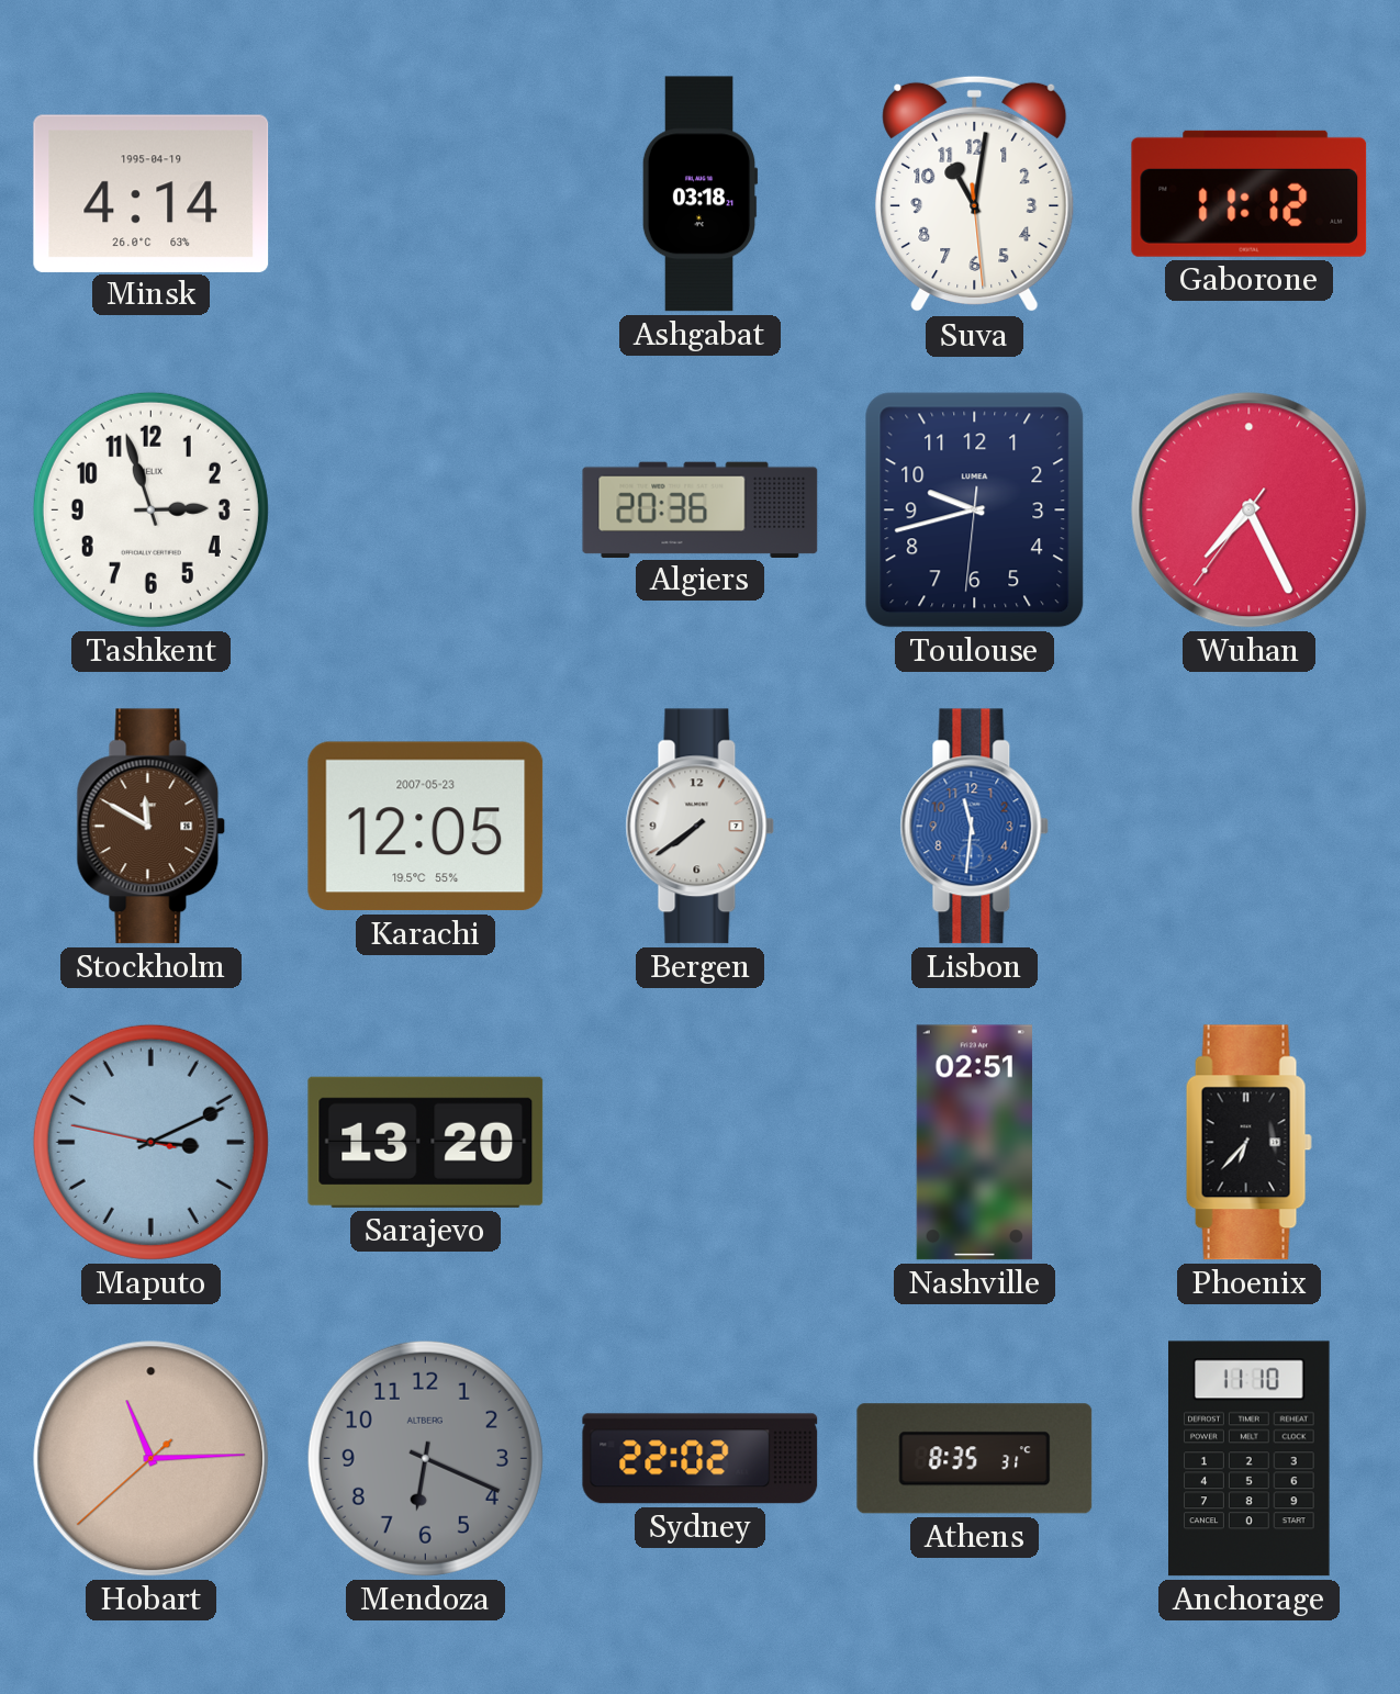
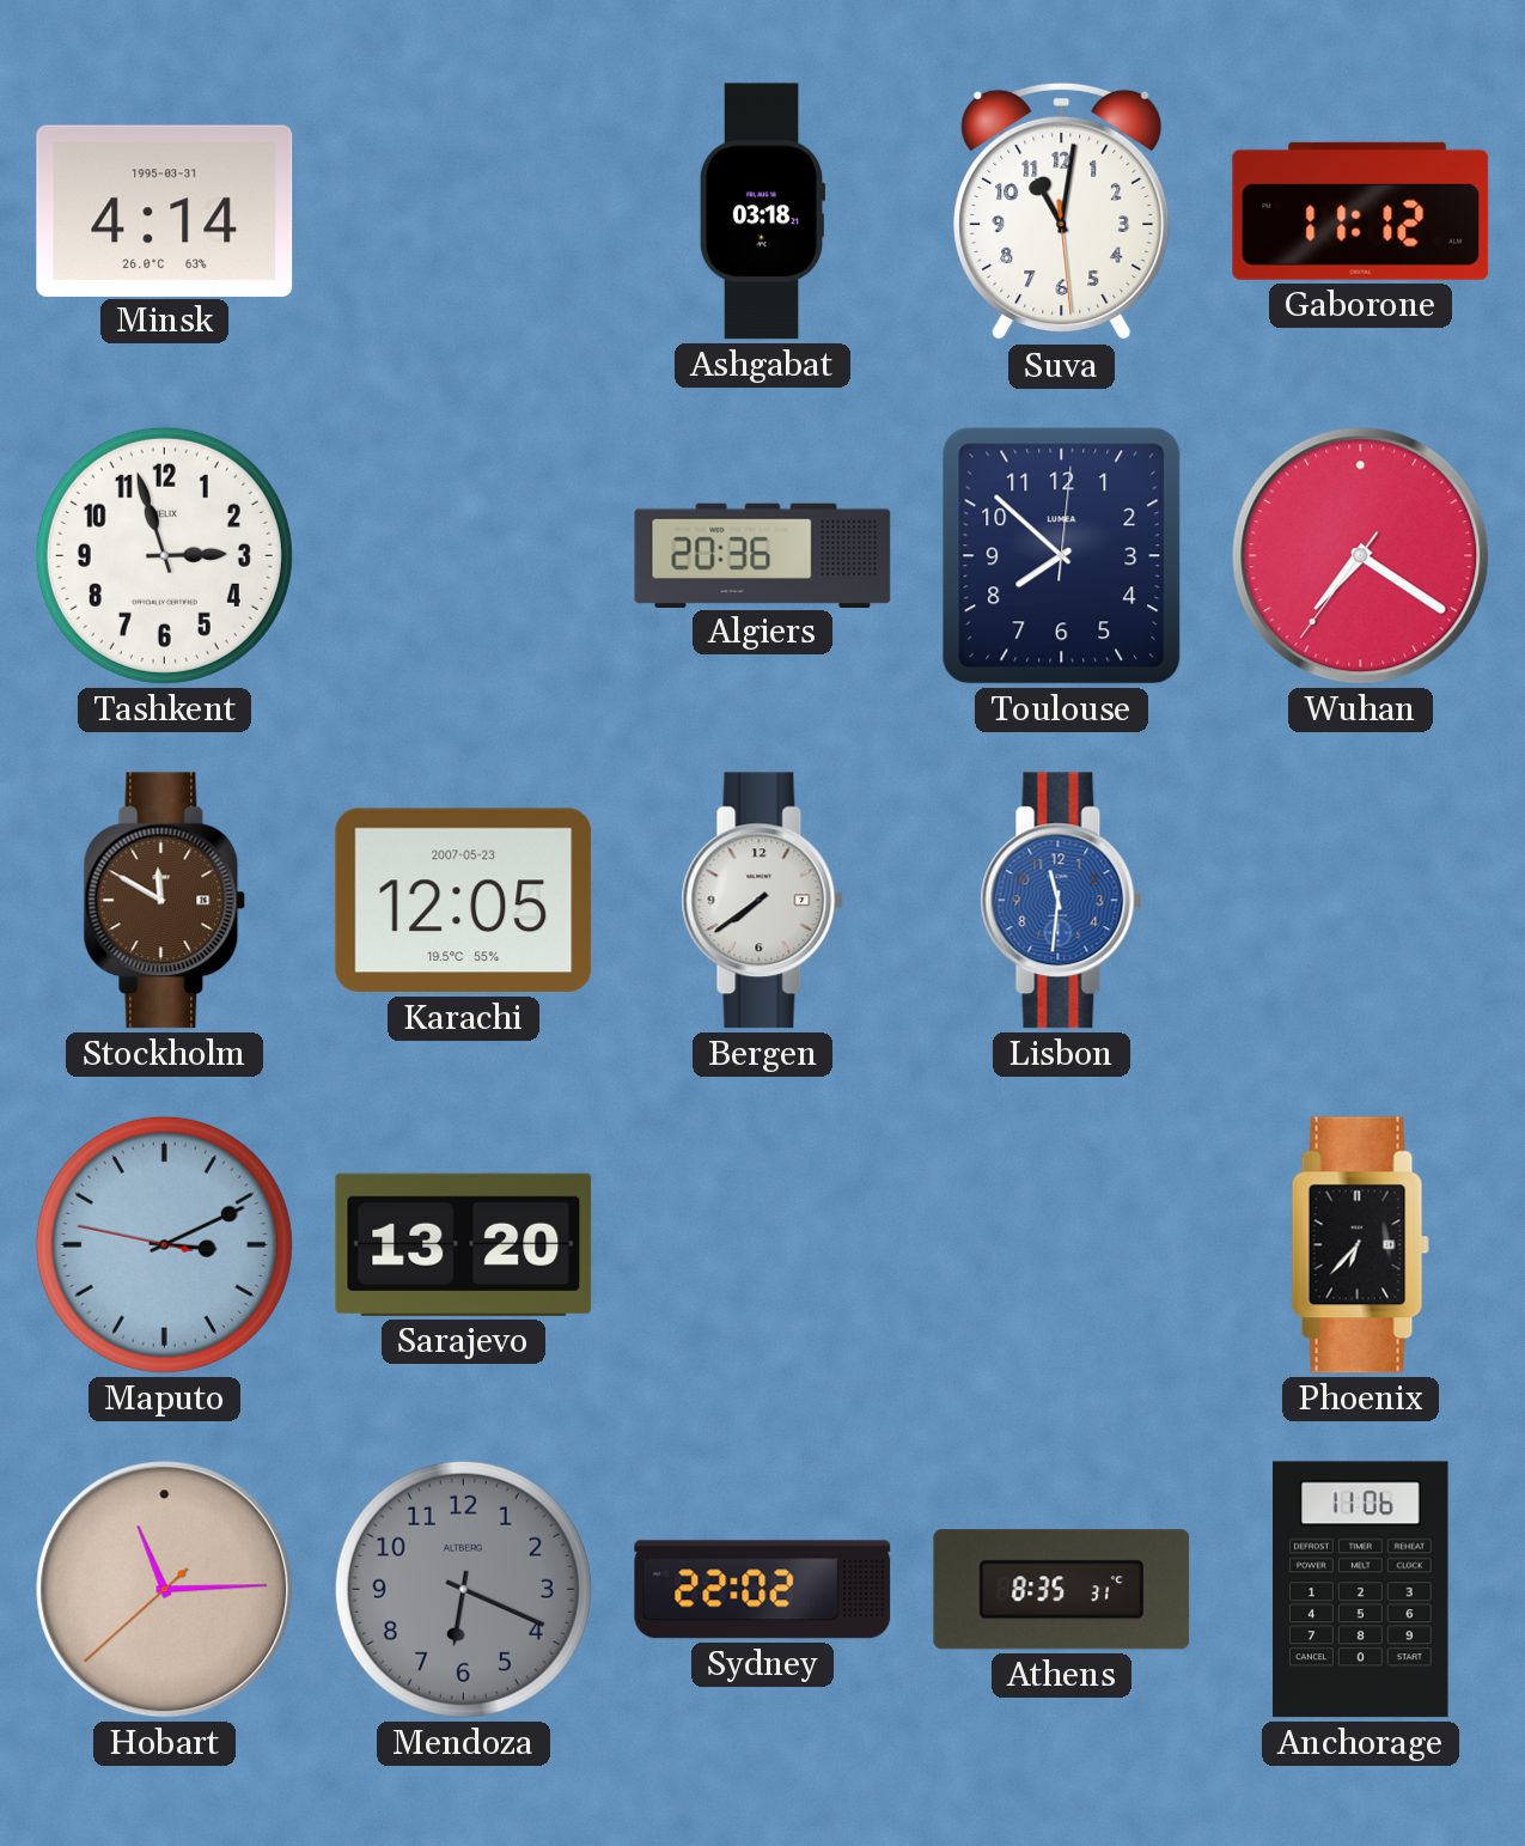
Minsk date: 1995-04-19 -> 1995-03-31 (165, 211)
Toulouse: 9:42 -> 7:52 (1062, 556)
Wuhan: 7:25 -> 7:20 (1361, 556)
Nashville: 02:51 -> none (974, 1143)
Anchorage: 11:10 -> 11:06 (1361, 1590)
